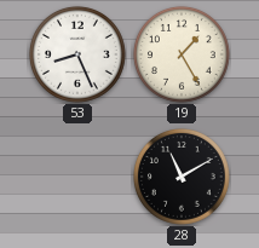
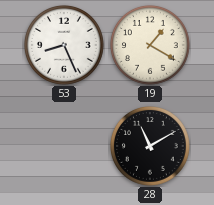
19: 1:25 -> 1:20 (150, 45)
